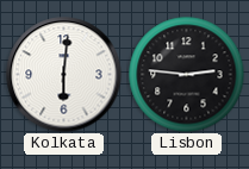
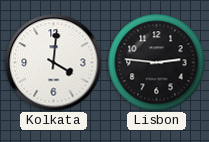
Kolkata: 6:01 -> 4:01 (54, 63)
